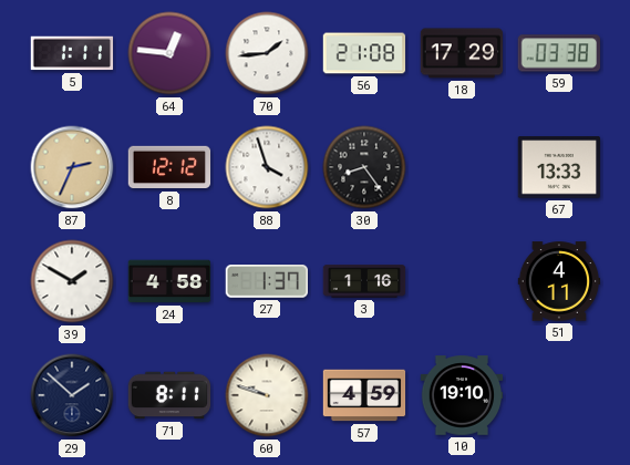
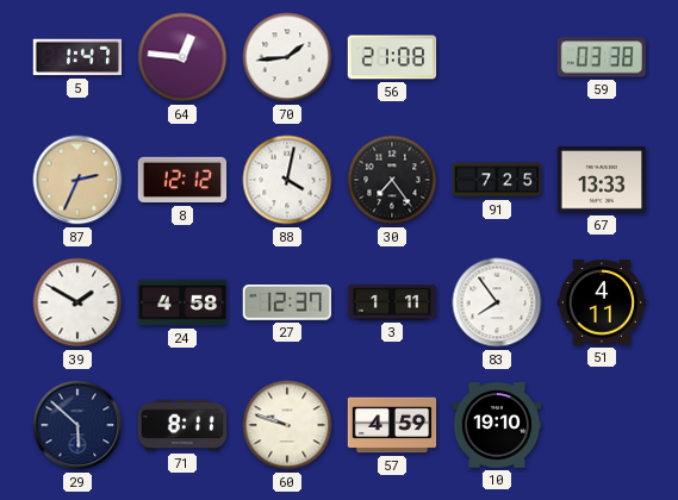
5: 1:11 -> 1:47 (77, 57)
18: 17:29 -> none (462, 53)
88: 3:57 -> 4:02 (287, 180)
30: 8:24 -> 7:24 (392, 180)
91: none -> 7:25 (497, 180)
27: 1:37 -> 12:37 (286, 304)
3: 1:16 -> 1:11 (392, 302)
83: none -> 7:54 (497, 302)
29: 1:52 -> 5:52 (77, 425)
